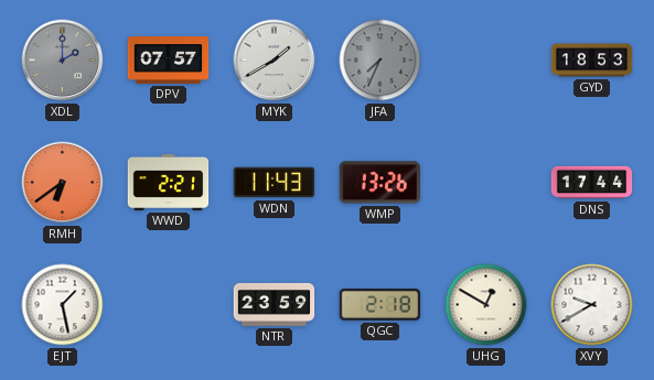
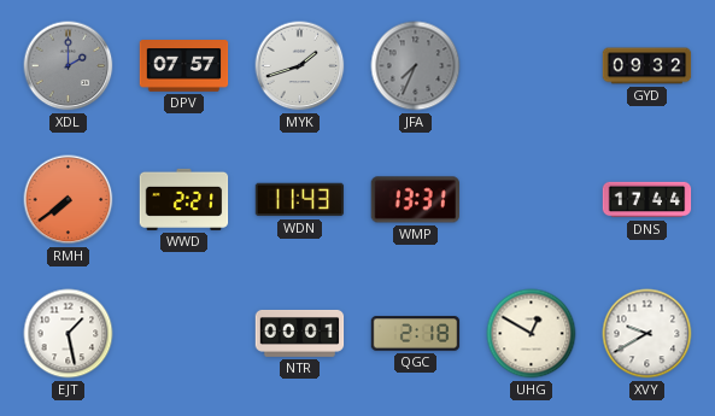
MYK: 1:40 -> 1:42 (300, 66)
GYD: 18:53 -> 09:32 (647, 66)
RMH: 6:39 -> 7:39 (69, 200)
WMP: 13:26 -> 13:31 (415, 200)
NTR: 23:59 -> 00:01 (300, 333)
